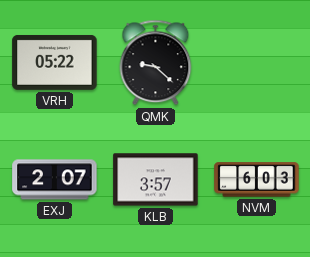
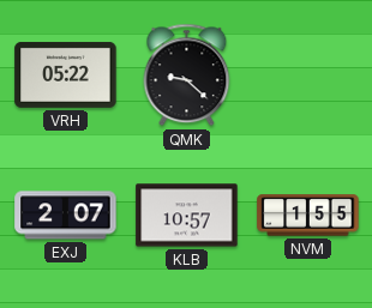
KLB: 3:57 -> 10:57 (187, 216)
NVM: 6:03 -> 1:55 (308, 216)
